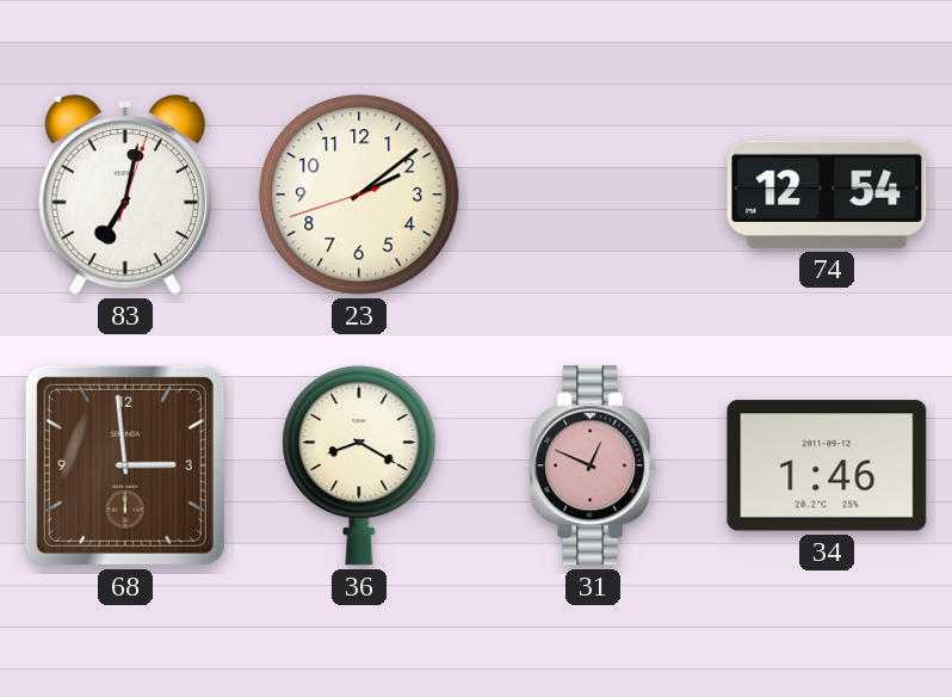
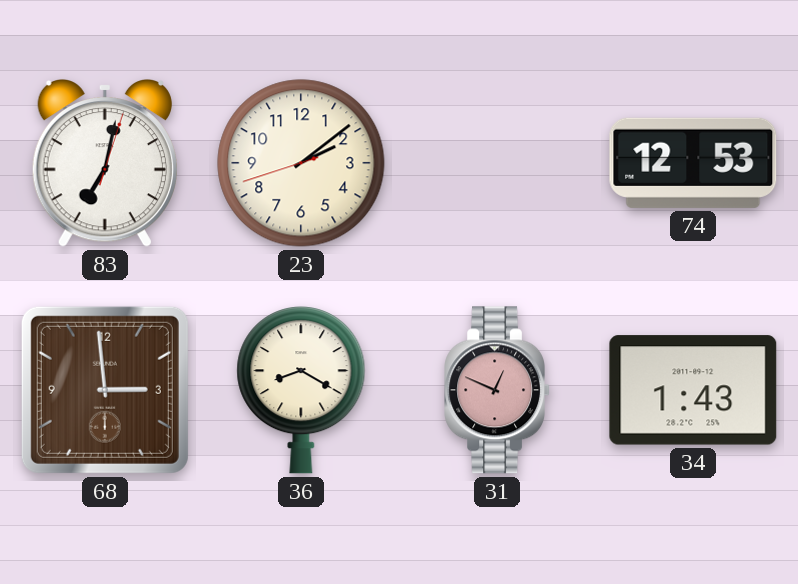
74: 12:54 -> 12:53 (693, 163)
34: 1:46 -> 1:43 (693, 390)
